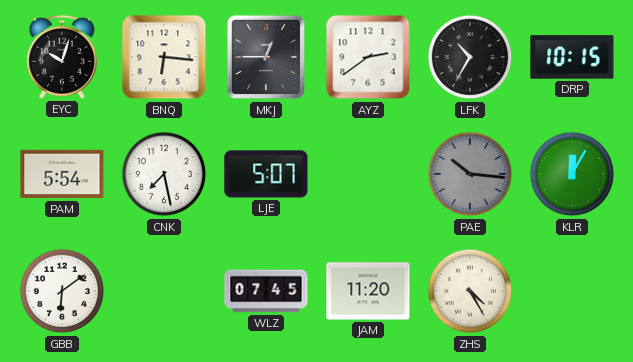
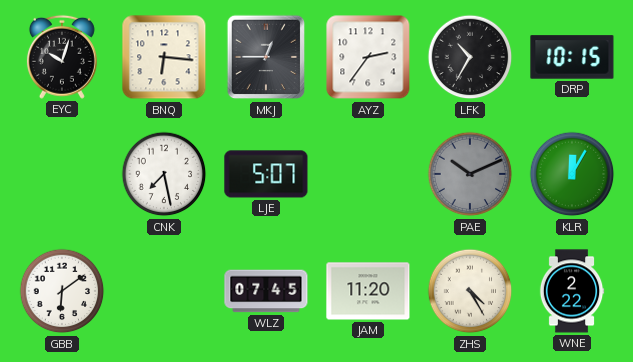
AYZ: 2:39 -> 2:36 (368, 57)
PAM: 5:54 -> none (62, 174)
PAE: 10:16 -> 10:11 (470, 174)
WNE: none -> 2:22 (572, 291)
